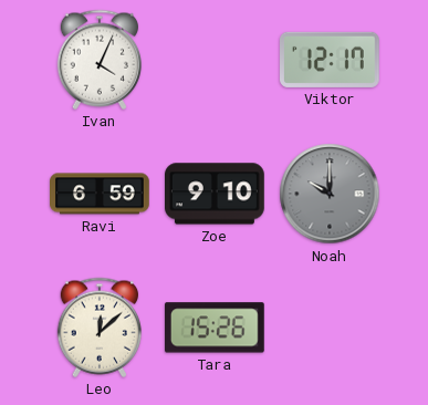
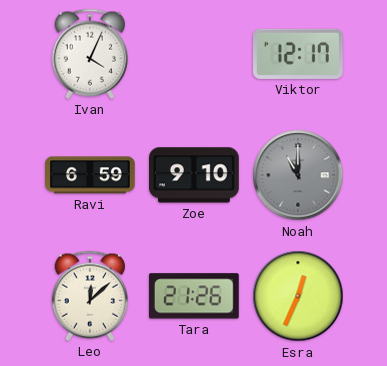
Noah: 10:00 -> 11:00 (298, 175)
Tara: 15:26 -> 21:26 (194, 296)
Esra: none -> 12:34 (298, 296)
